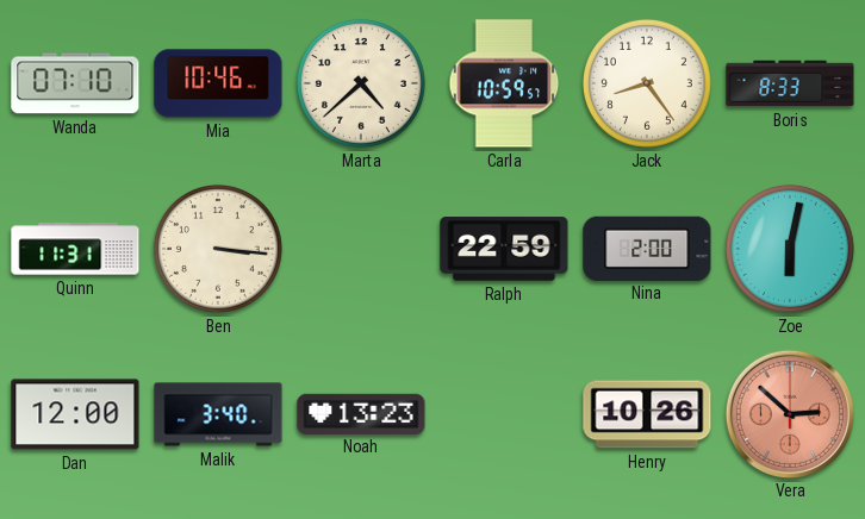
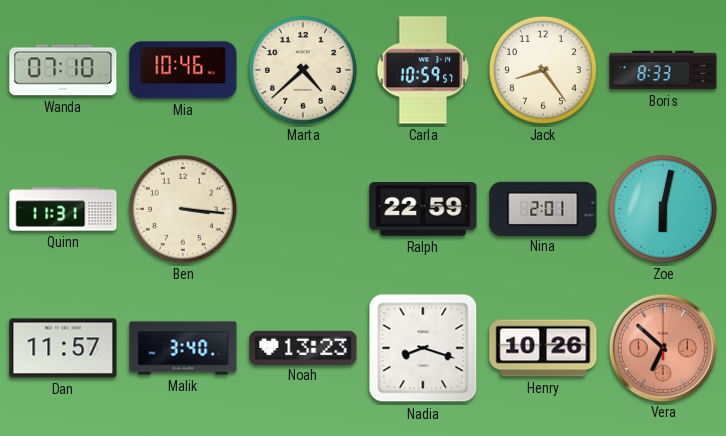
Nina: 2:00 -> 2:01 (543, 208)
Dan: 12:00 -> 11:57 (63, 348)
Nadia: none -> 8:18 (423, 348)
Vera: 2:52 -> 6:52 (662, 347)
